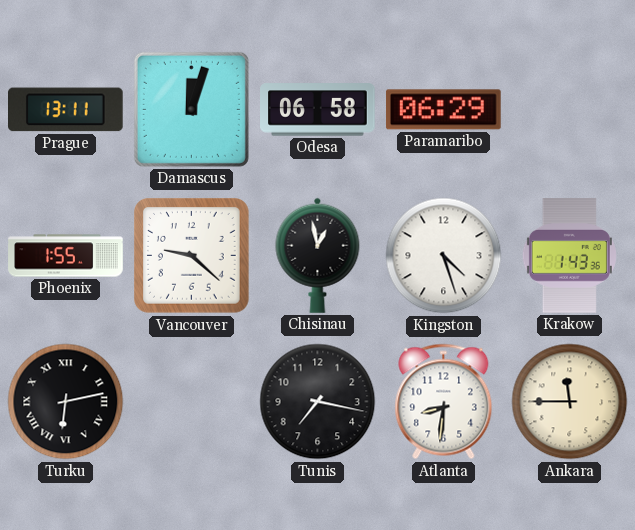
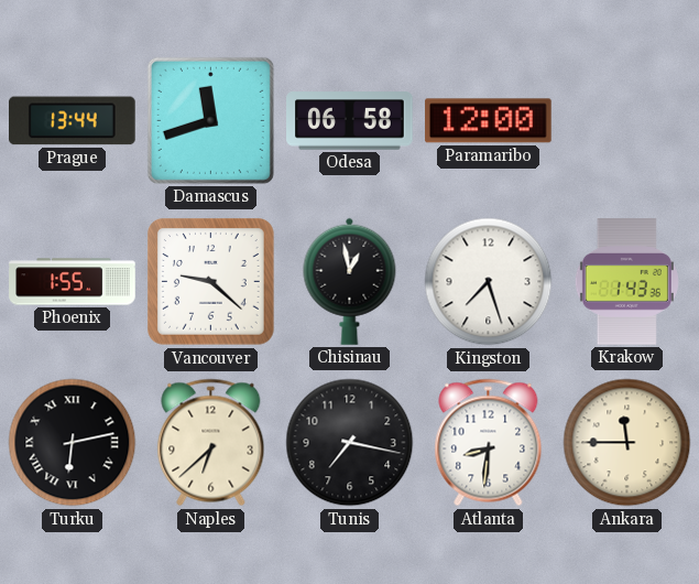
Prague: 13:11 -> 13:44 (73, 121)
Damascus: 12:03 -> 11:42 (210, 120)
Paramaribo: 06:29 -> 12:00 (489, 121)
Kingston: 4:27 -> 7:27 (489, 282)
Naples: none -> 6:38 (211, 443)
